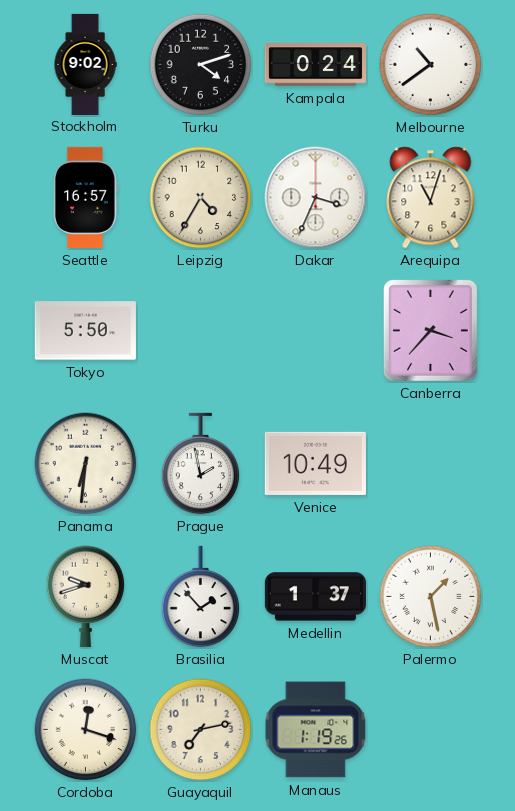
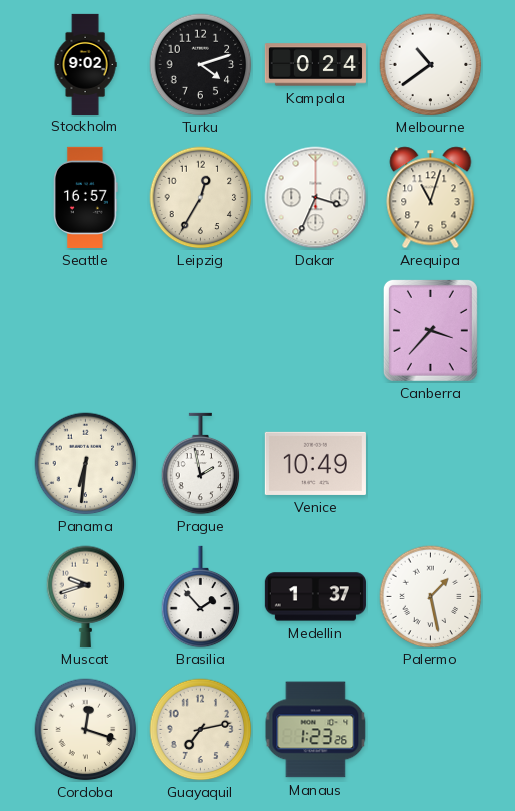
Leipzig: 4:35 -> 12:35 (201, 198)
Tokyo: 5:50 -> none (85, 331)
Manaus: 1:19 -> 1:23 (316, 730)
